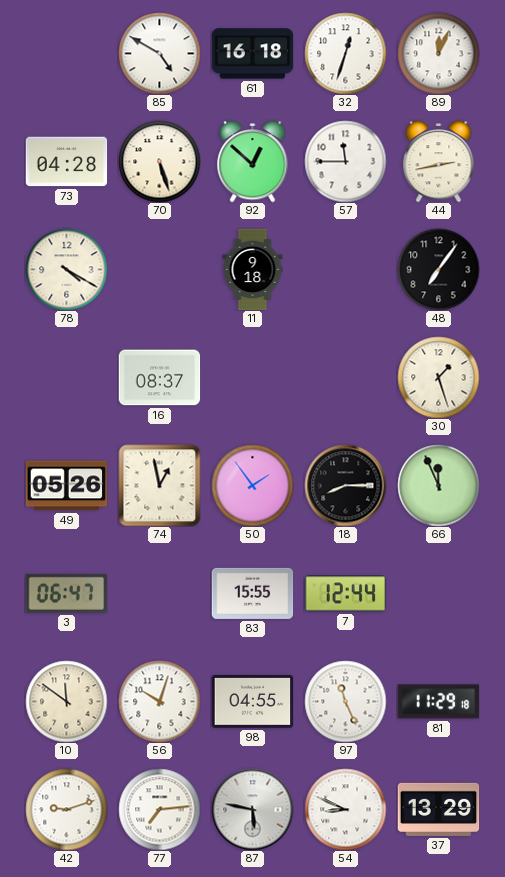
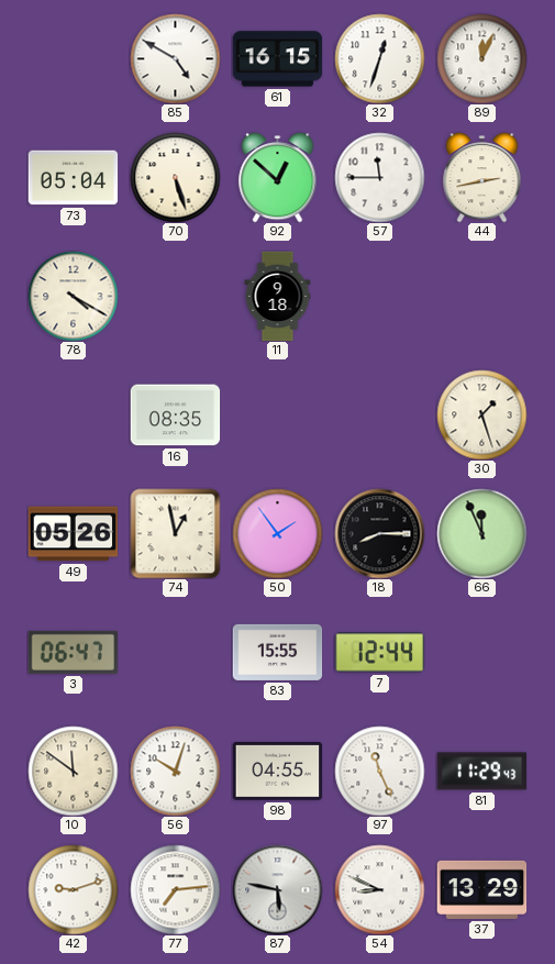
61: 16:18 -> 16:15 (277, 59)
73: 04:28 -> 05:04 (73, 178)
48: 7:06 -> none (438, 269)
16: 08:37 -> 08:35 (175, 415)
81: 11:29:18 -> 11:29:43 (481, 772)
